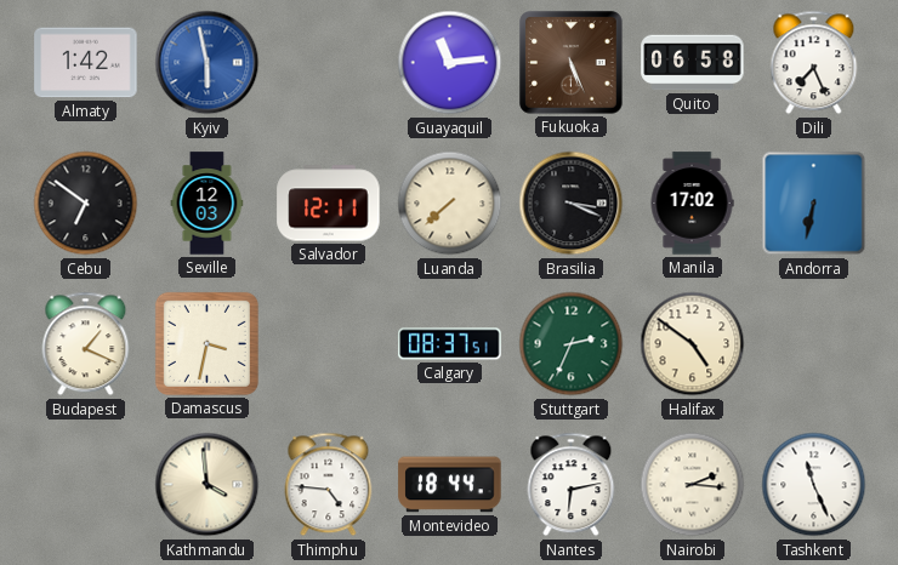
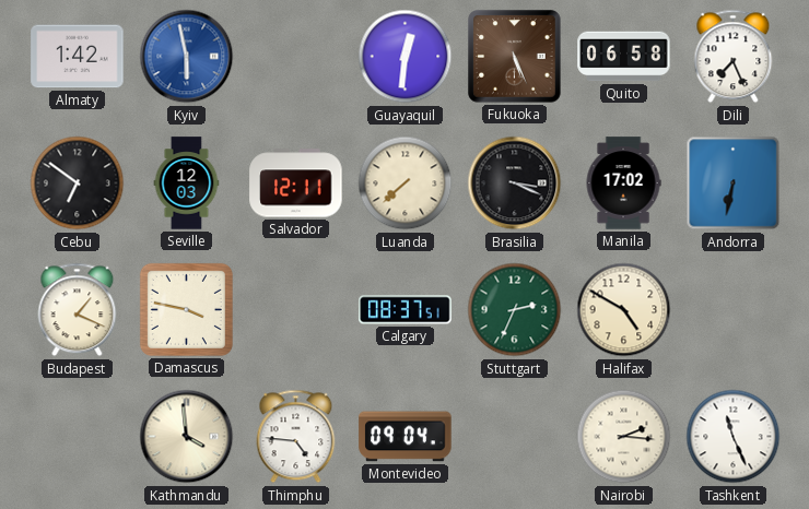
Guayaquil: 11:14 -> 12:31 (406, 57)
Damascus: 3:32 -> 3:47 (186, 309)
Halifax: 4:51 -> 4:50 (624, 310)
Montevideo: 18:44 -> 09:04 (406, 437)
Nantes: 6:13 -> none (572, 485)
